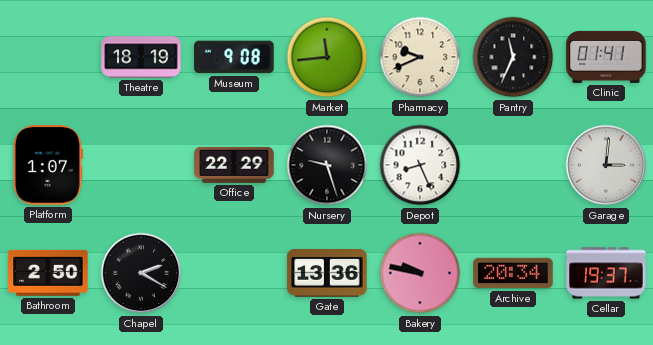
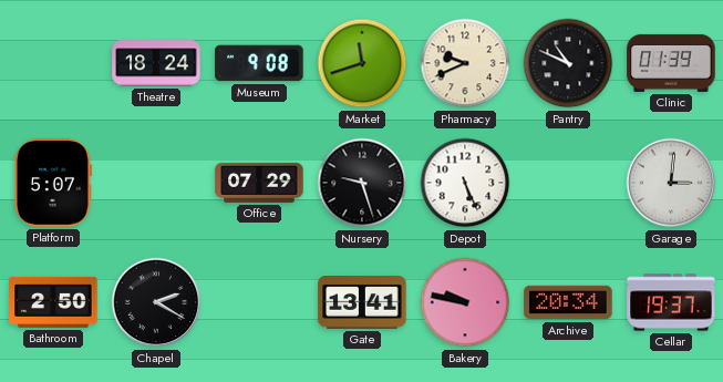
Theatre: 18:19 -> 18:24 (156, 63)
Market: 11:44 -> 11:42 (362, 63)
Pantry: 11:34 -> 10:49 (568, 63)
Clinic: 01:41 -> 01:39 (671, 63)
Platform: 1:07 -> 5:07 (53, 183)
Office: 22:29 -> 07:29 (259, 183)
Depot: 8:26 -> 5:26 (465, 183)
Gate: 13:36 -> 13:41 (362, 302)
